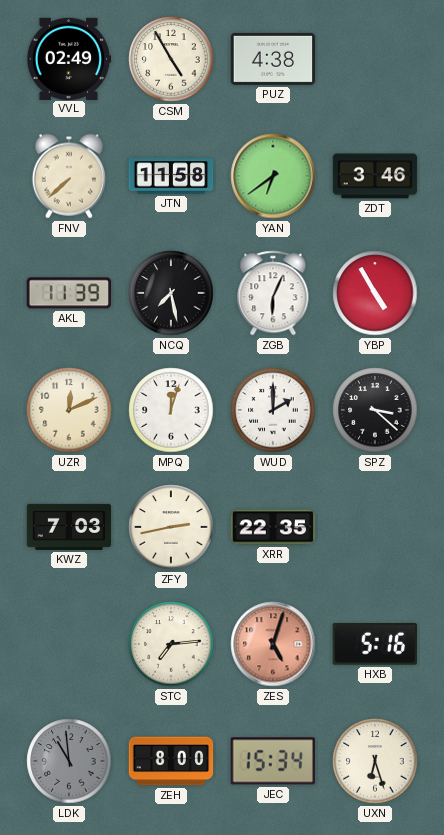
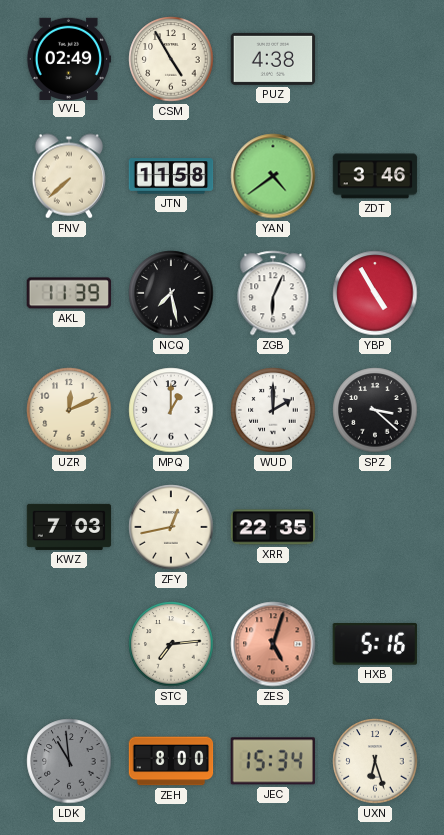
YAN: 6:39 -> 4:39 (273, 176)
MPQ: 12:03 -> 1:00 (171, 410)
ZFY: 2:43 -> 12:43 (171, 527)
